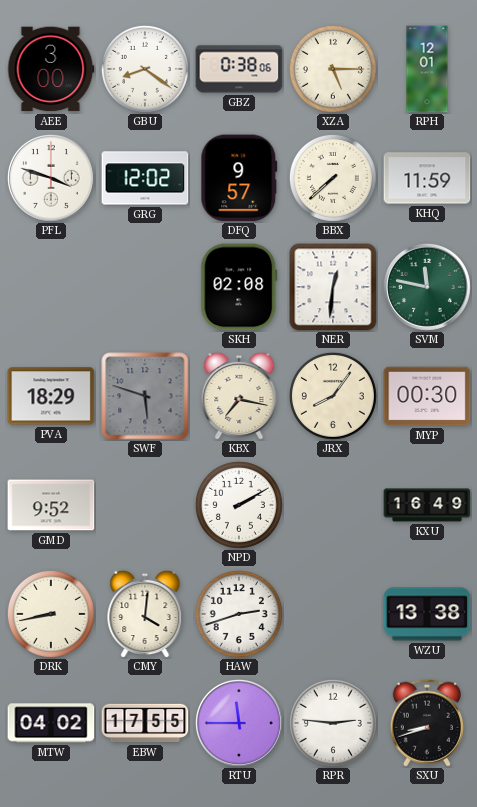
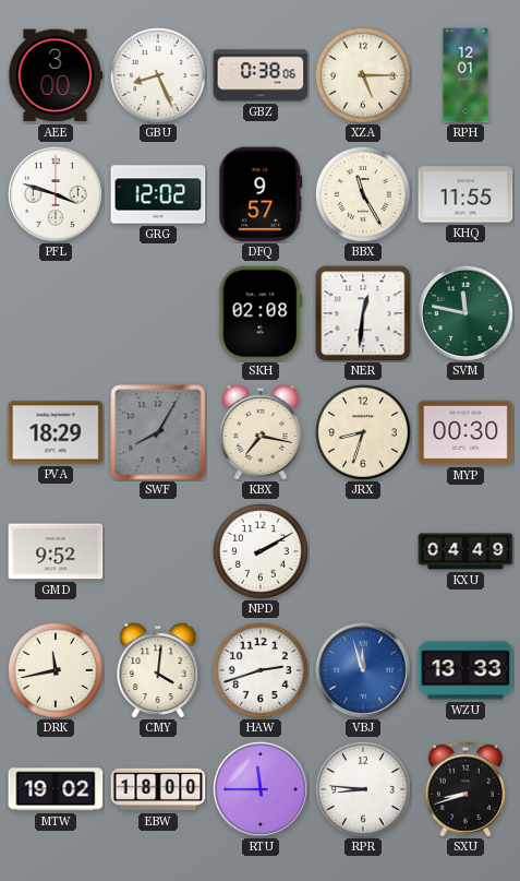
GBU: 8:21 -> 8:26 (158, 75)
BBX: 7:38 -> 11:25 (363, 194)
KHQ: 11:59 -> 11:55 (465, 194)
SWF: 5:48 -> 8:05 (158, 432)
JRX: 8:06 -> 8:33 (363, 432)
KXU: 16:49 -> 04:49 (465, 551)
DRK: 8:43 -> 11:43 (56, 670)
VBJ: none -> 11:57 (363, 670)
WZU: 13:38 -> 13:33 (465, 670)
MTW: 04:02 -> 19:02 (56, 789)
EBW: 17:55 -> 18:00 (158, 789)
RPR: 2:46 -> 8:46 (363, 789)
